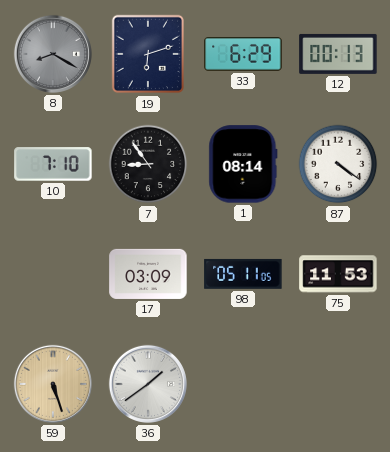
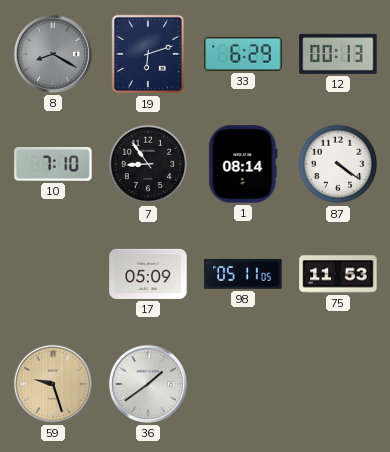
17: 03:09 -> 05:09 (148, 274)
59: 5:27 -> 9:27 (53, 384)
